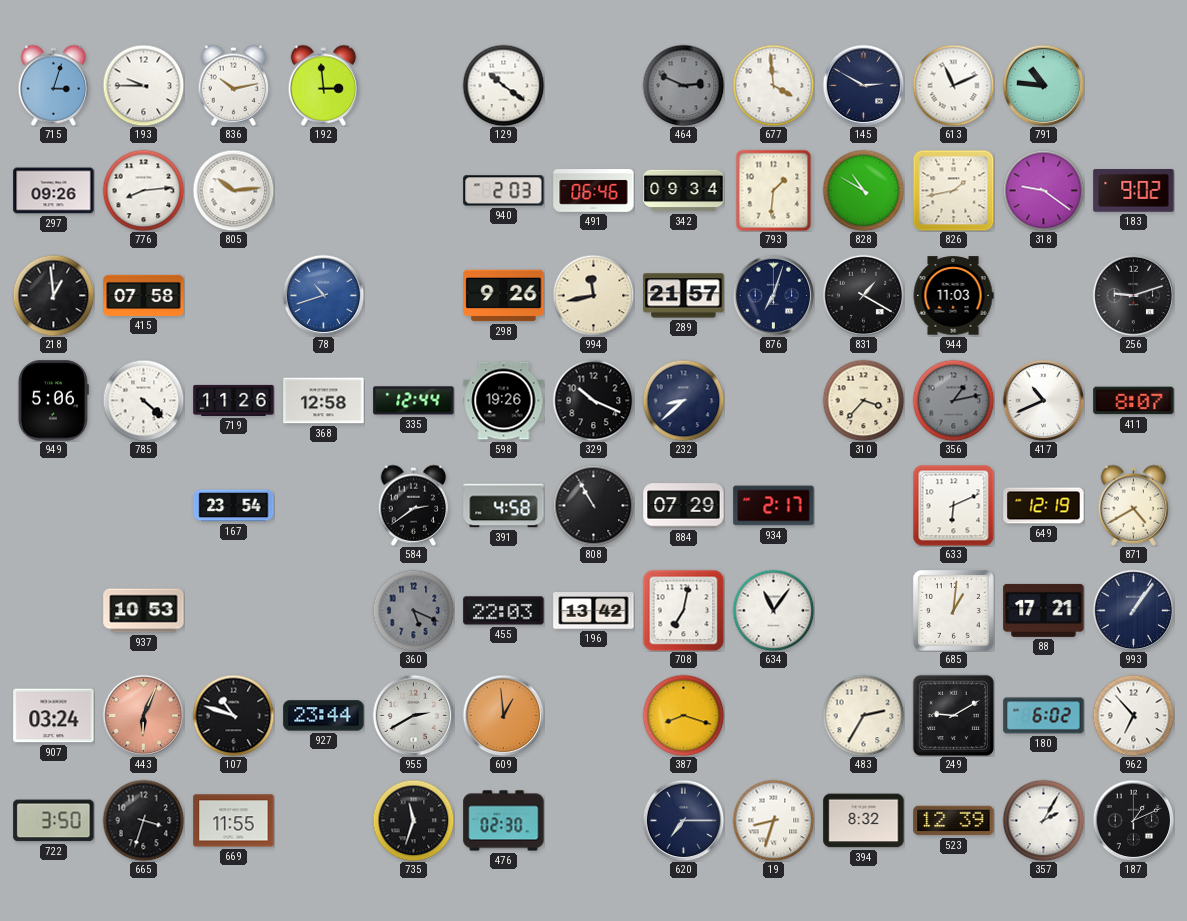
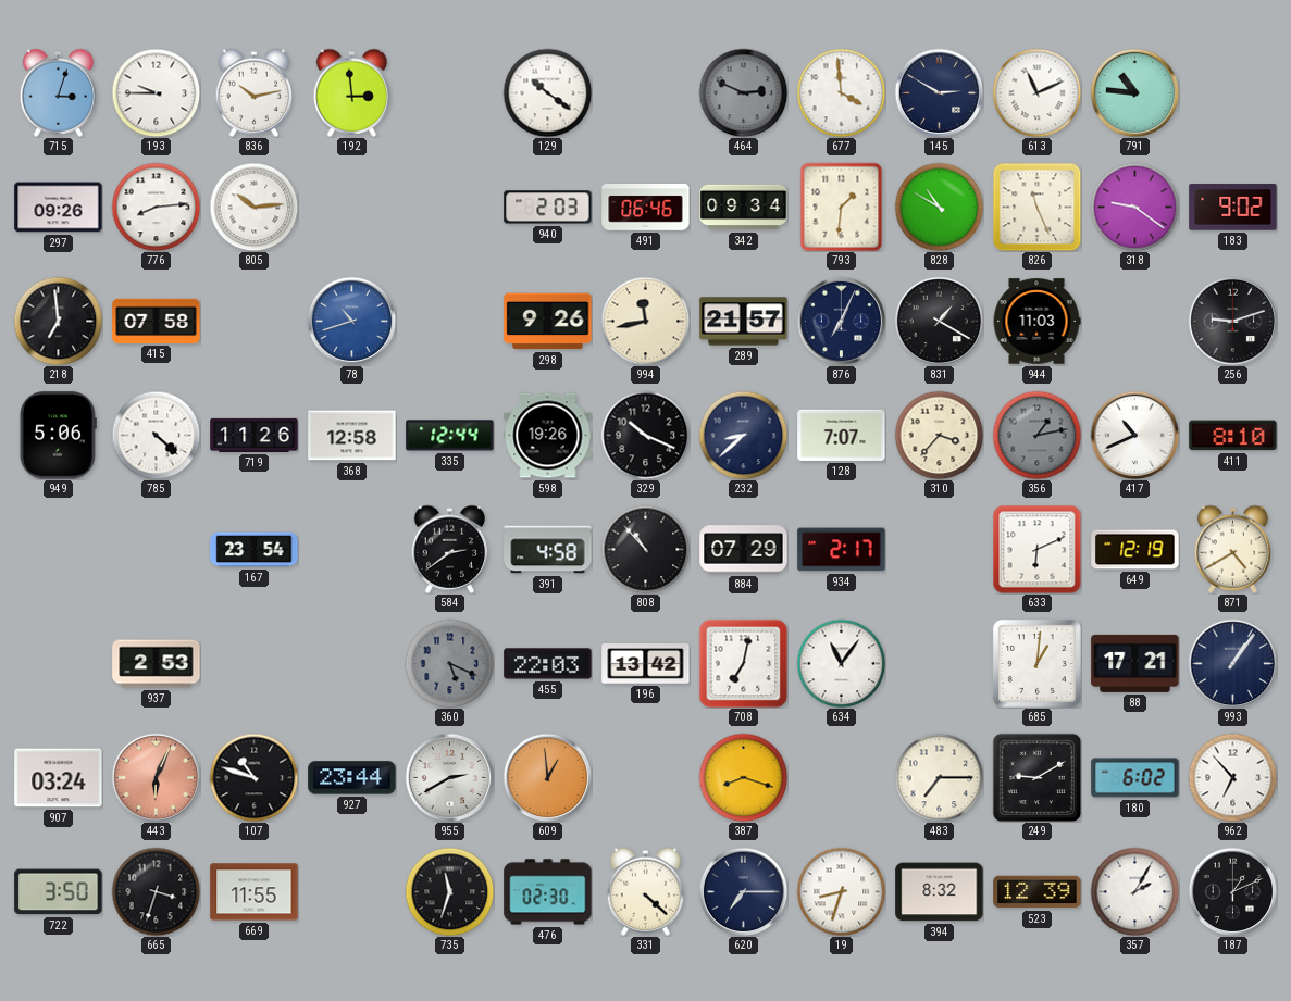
826: 1:43 -> 11:26 (1036, 207)
218: 12:59 -> 6:59 (58, 321)
876: 7:03 -> 7:04 (841, 321)
128: none -> 7:07 (842, 435)
411: 8:07 -> 8:10 (1233, 436)
808: 10:55 -> 10:53 (645, 549)
937: 10:53 -> 2:53 (157, 664)
483: 2:35 -> 7:15 (939, 777)
331: none -> 4:22 (646, 891)
